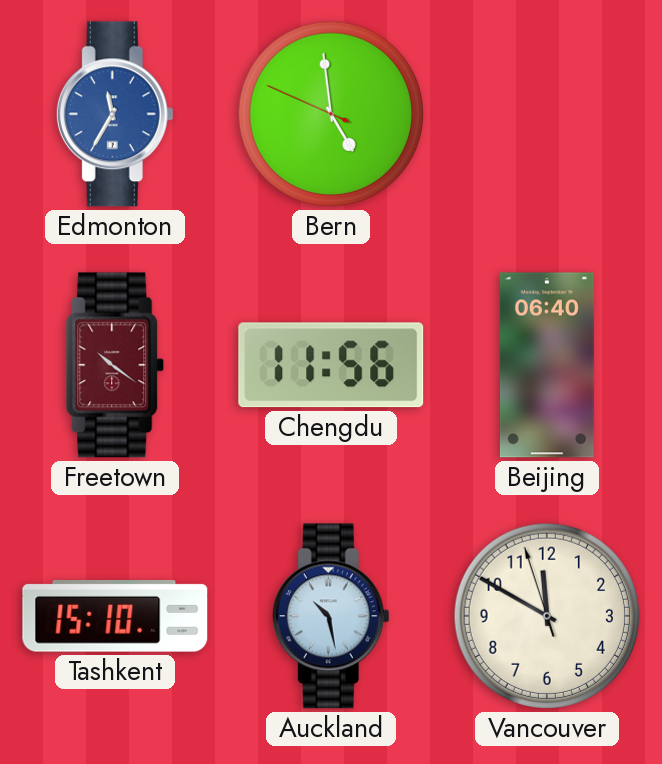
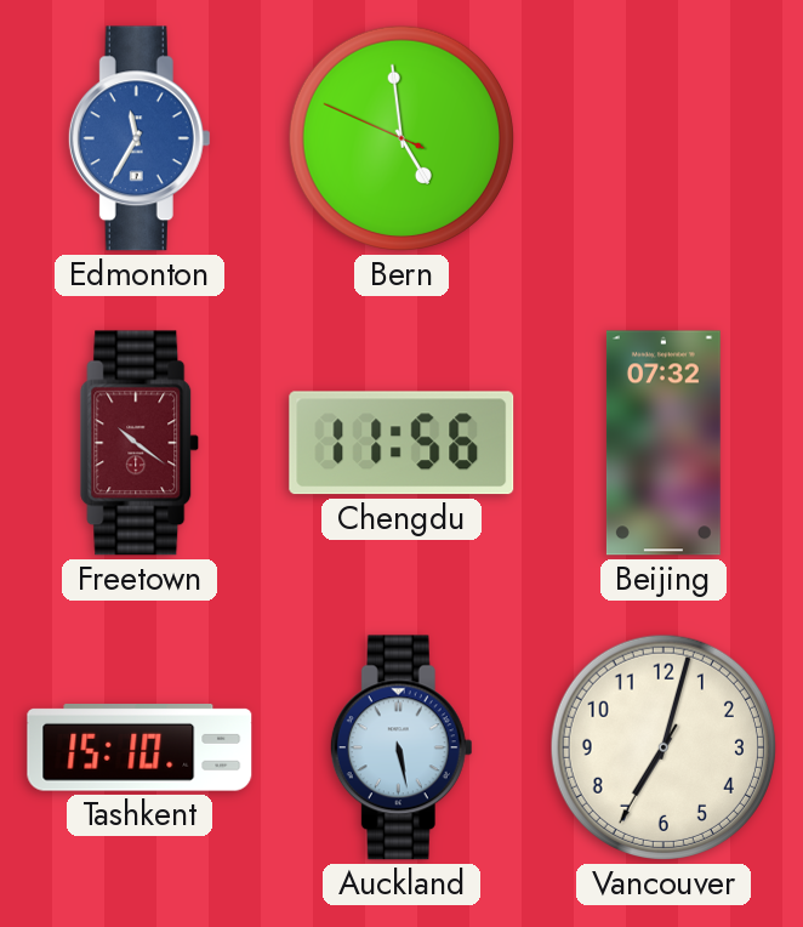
Beijing: 06:40 -> 07:32 (664, 443)
Auckland: 10:28 -> 5:28 (401, 747)
Vancouver: 11:49 -> 7:02 (664, 747)
